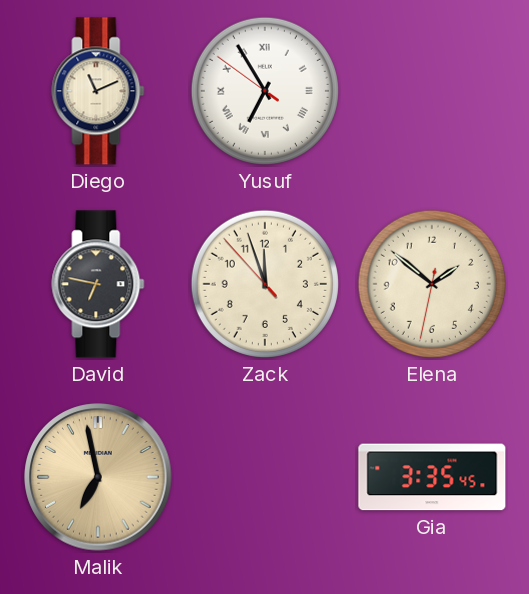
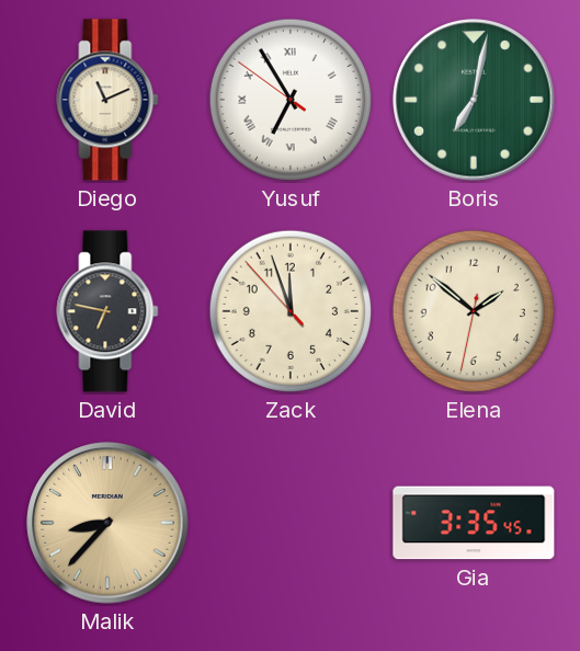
Boris: none -> 7:02 (474, 100)
Malik: 6:58 -> 8:37 (107, 523)
